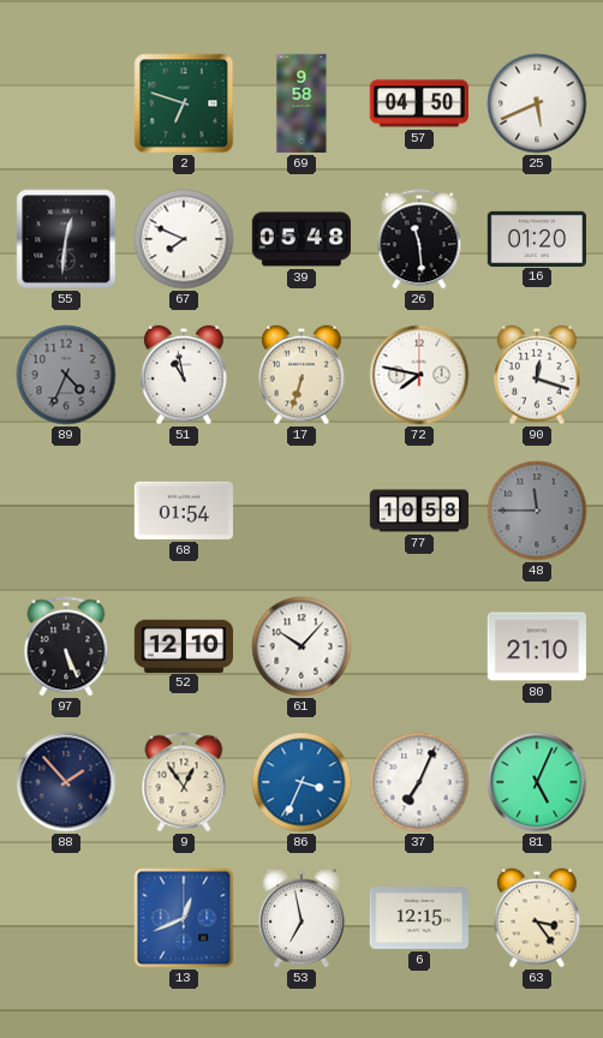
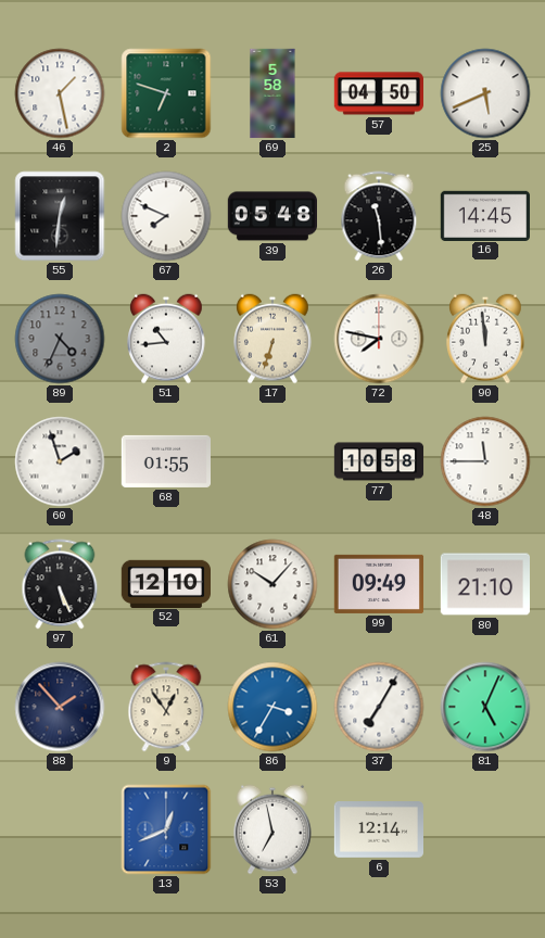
46: none -> 1:28 (60, 93)
69: 9:58 -> 5:58 (272, 93)
16: 01:20 -> 14:45 (484, 215)
51: 10:58 -> 10:44 (166, 339)
90: 12:18 -> 11:59 (485, 339)
60: none -> 1:57 (60, 461)
68: 01:54 -> 01:55 (165, 461)
48 dial: grey -> white (485, 461)
99: none -> 09:49 (378, 584)
86: 3:34 -> 3:35 (272, 707)
37: 7:04 -> 7:05 (379, 707)
6: 12:15 -> 12:14 (378, 831)
63: 3:24 -> none (537, 918)
